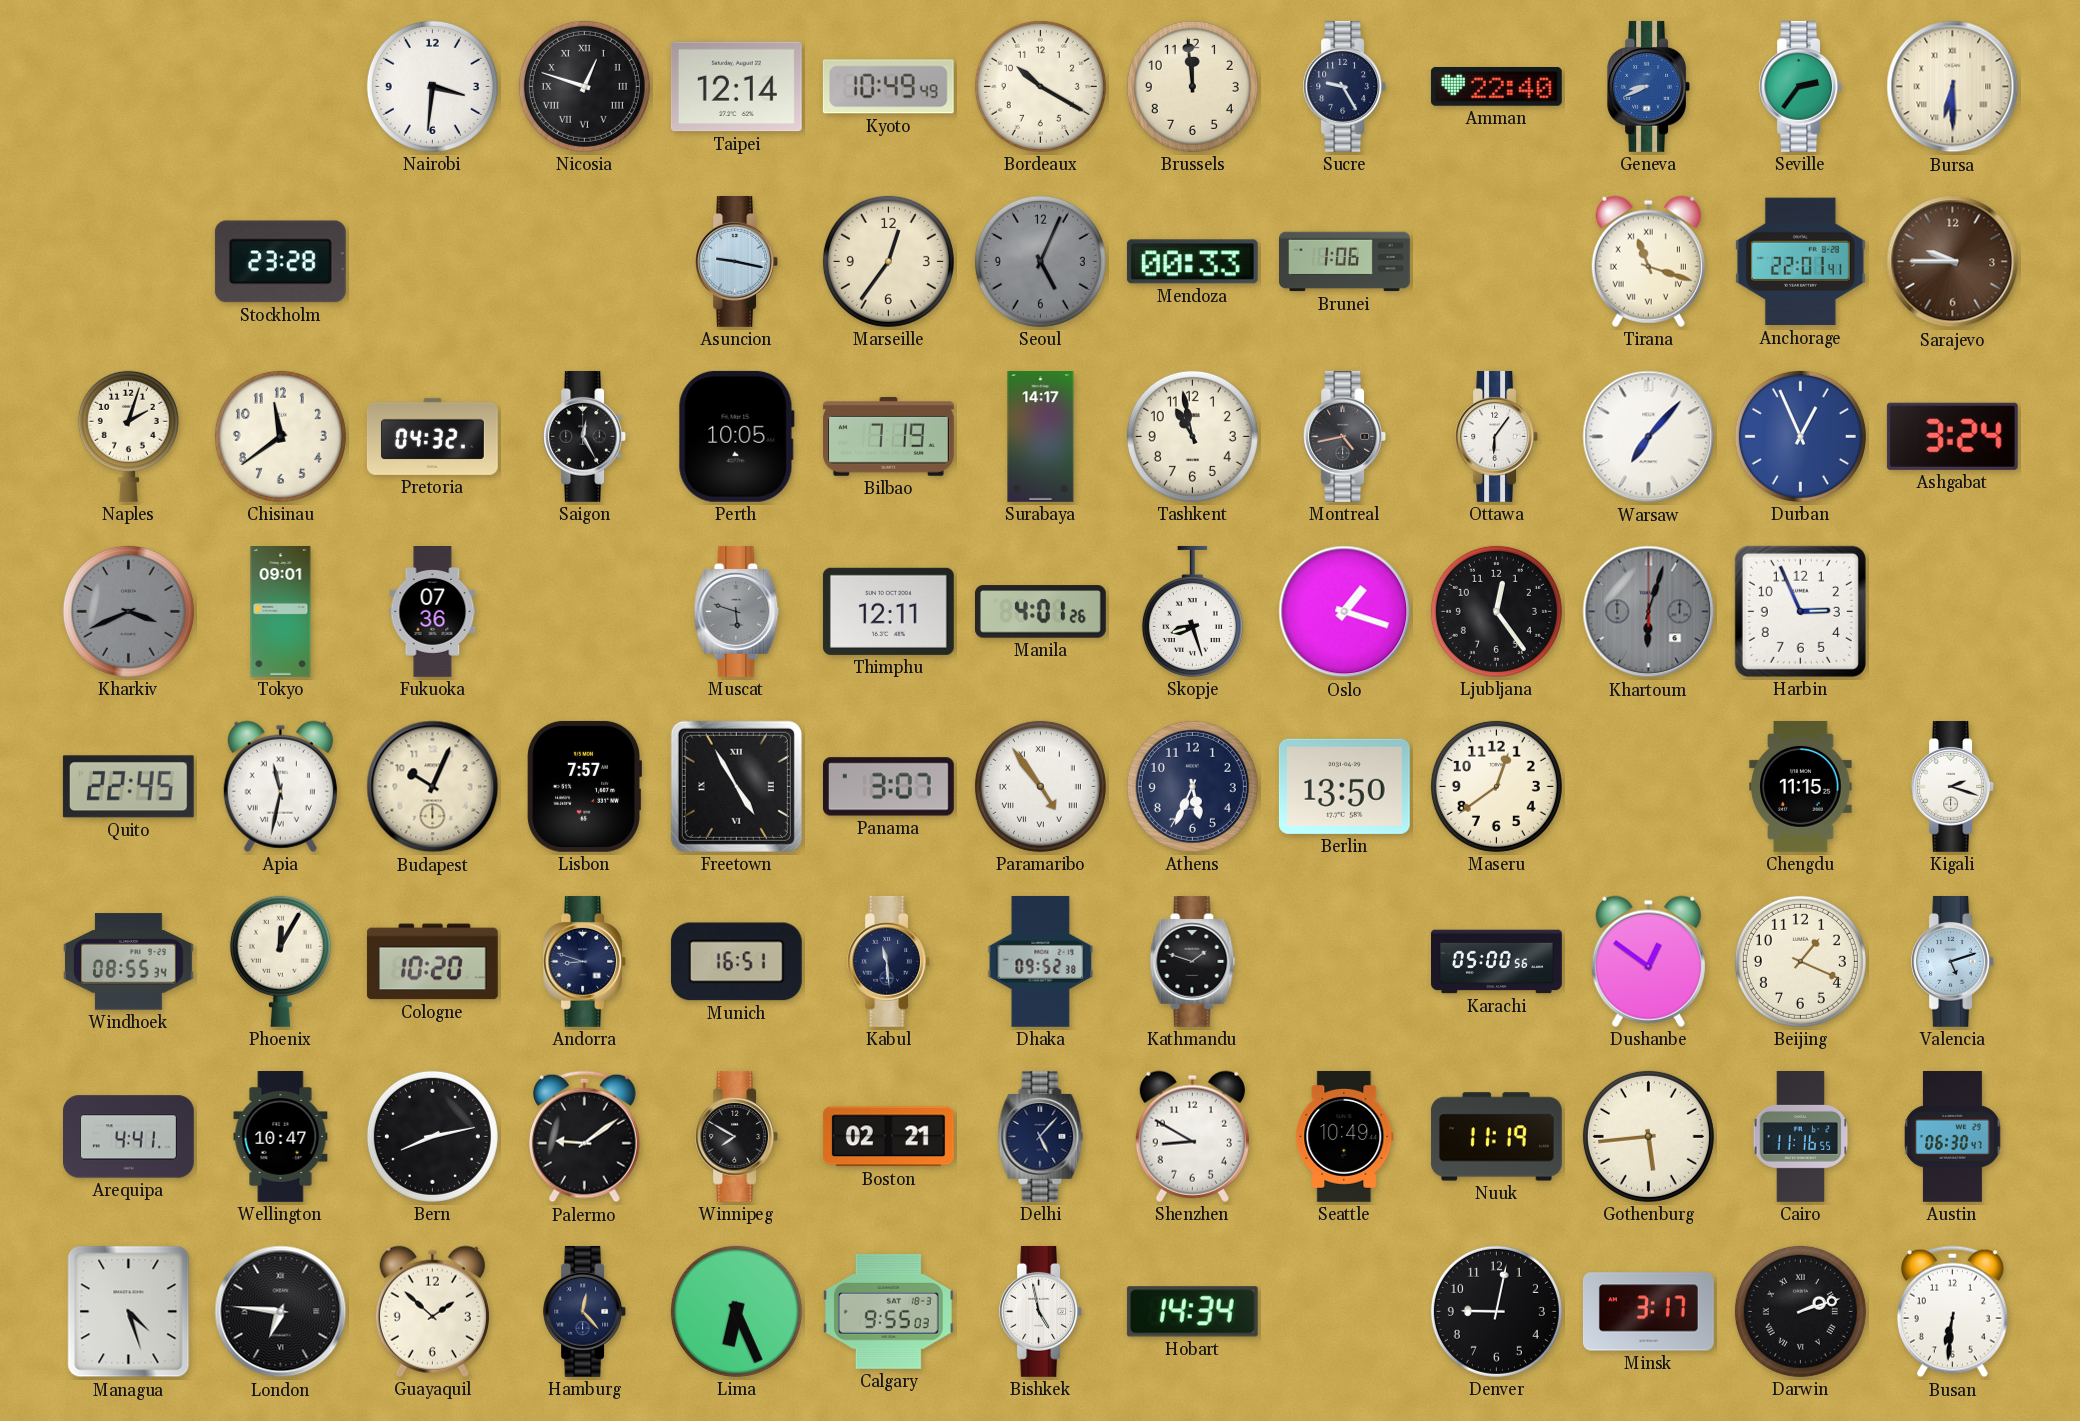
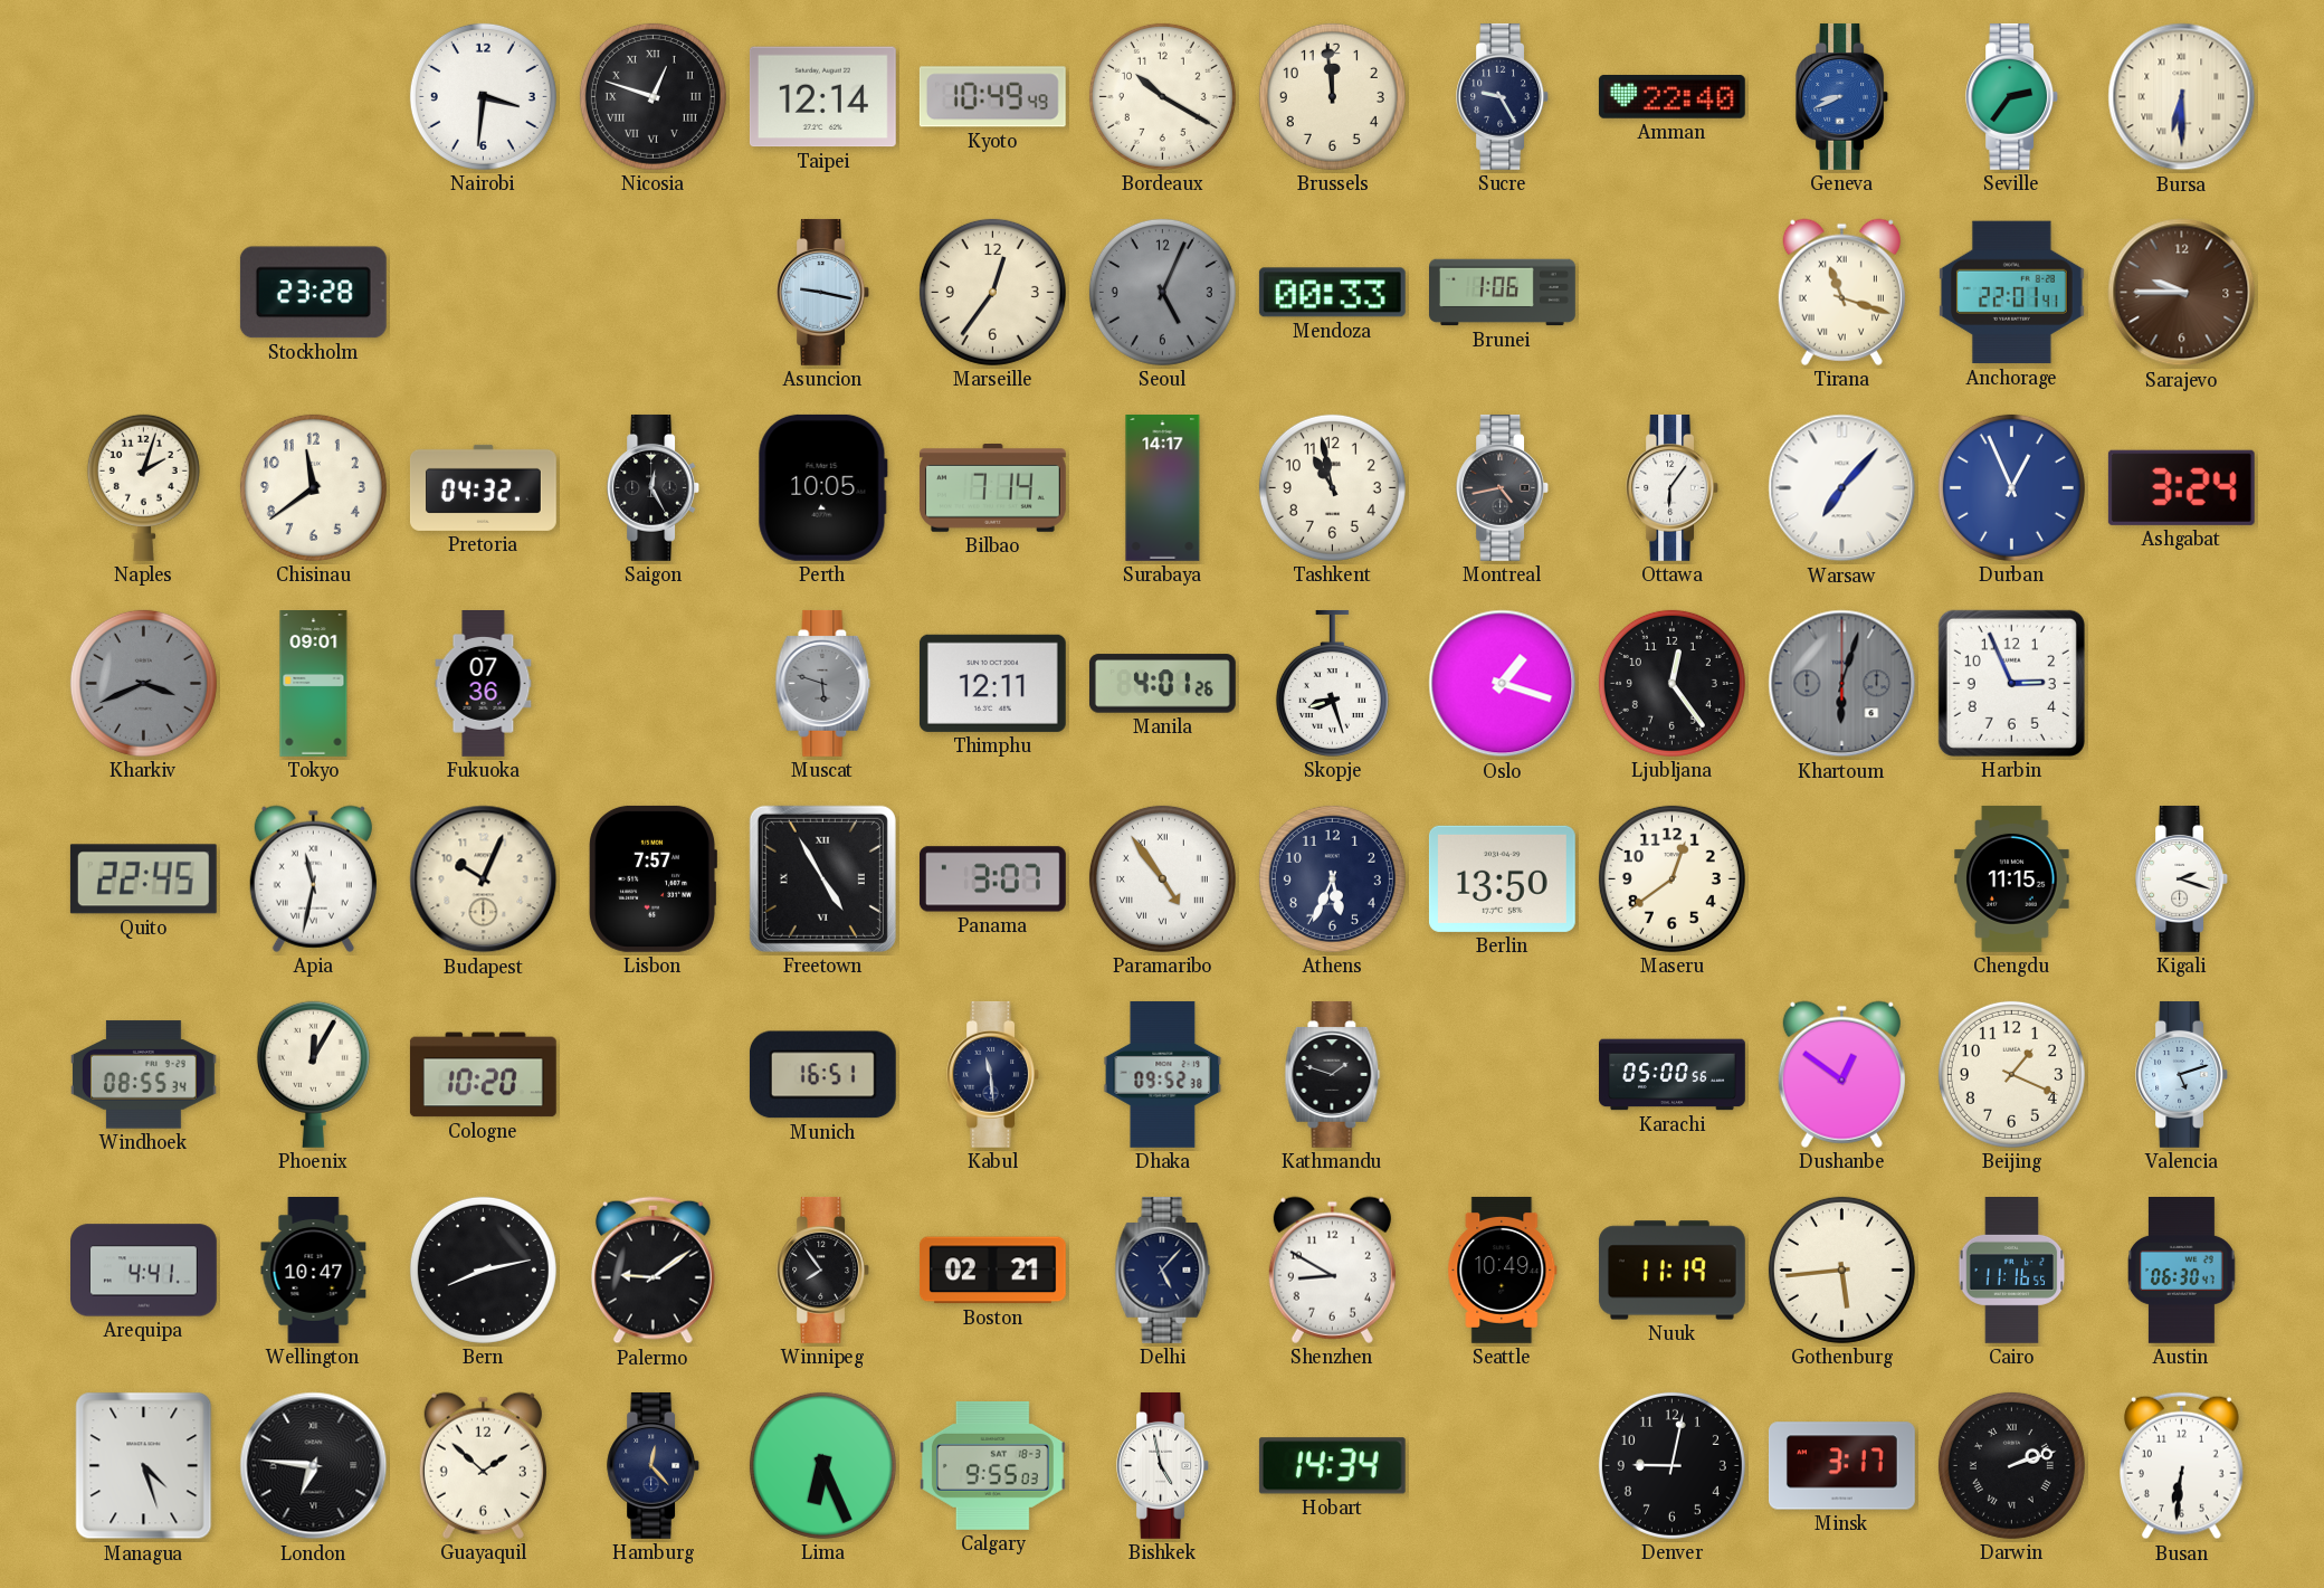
Bilbao: 7:19 -> 7:14 (992, 488)
Andorra: 8:48 -> none (585, 961)
Winnipeg: 7:50 -> 7:54 (823, 1270)
